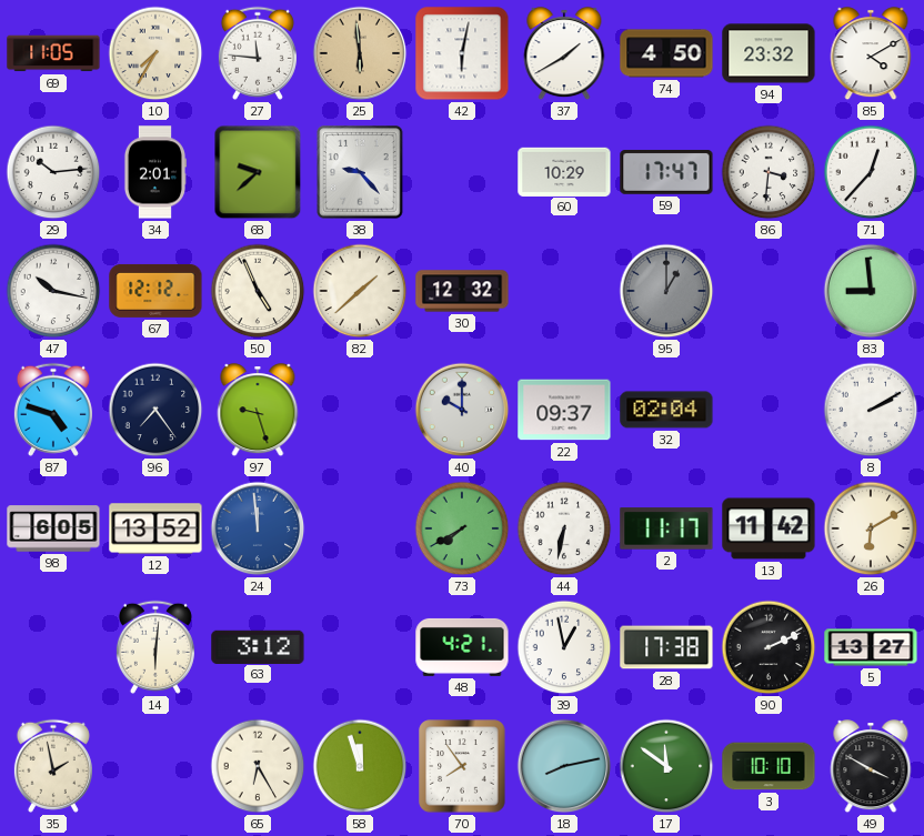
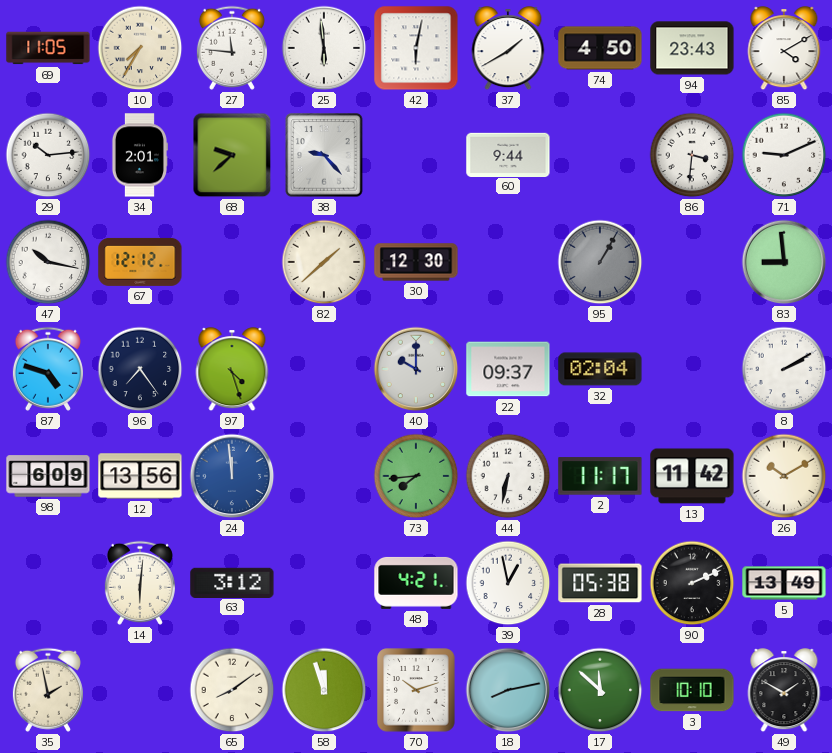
25 dial: champagne -> white (324, 48)
94: 23:32 -> 23:43 (692, 48)
60: 10:29 -> 9:44 (508, 154)
59: 17:47 -> none (666, 173)
71: 12:37 -> 9:11 (784, 155)
50: 4:56 -> none (258, 291)
30: 12:32 -> 12:30 (416, 262)
95: 1:00 -> 1:05 (600, 262)
97: 9:27 -> 4:27 (232, 370)
98: 6:05 -> 6:09 (48, 476)
12: 13:52 -> 13:56 (140, 476)
73: 7:40 -> 7:44 (416, 476)
26: 6:10 -> 10:10 (784, 476)
28: 17:38 -> 05:38 (600, 583)
5: 13:27 -> 13:49 (784, 583)
65: 6:25 -> 8:09 (232, 690)
70: 7:54 -> 10:12 (416, 690)
17: 11:51 -> 11:52 (600, 690)
49: 3:50 -> 1:50 (784, 691)
